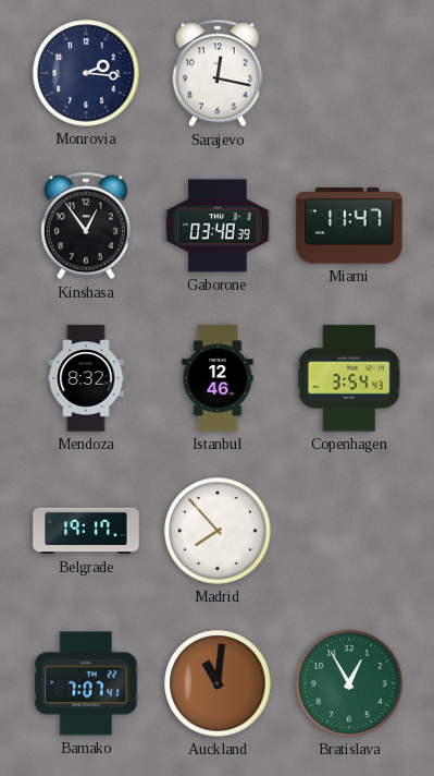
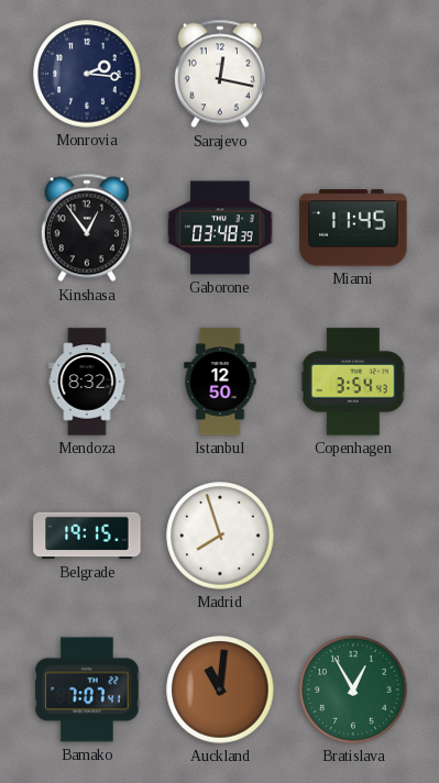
Miami: 11:47 -> 11:45 (353, 228)
Istanbul: 12:46 -> 12:50 (220, 382)
Belgrade: 19:17 -> 19:15 (87, 536)
Madrid: 7:53 -> 7:57 (220, 536)
